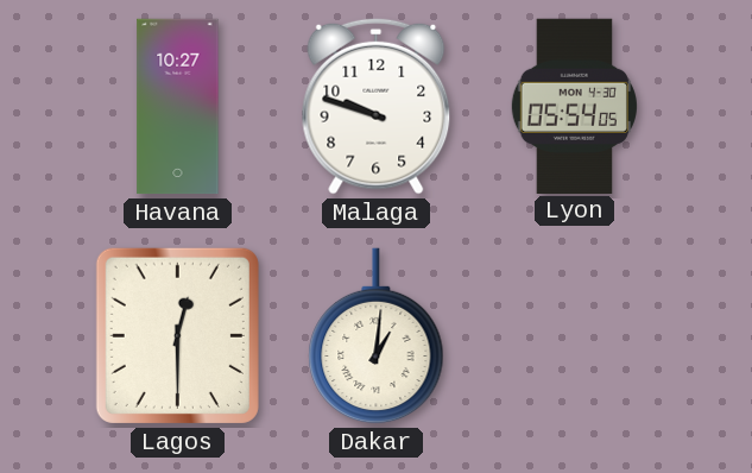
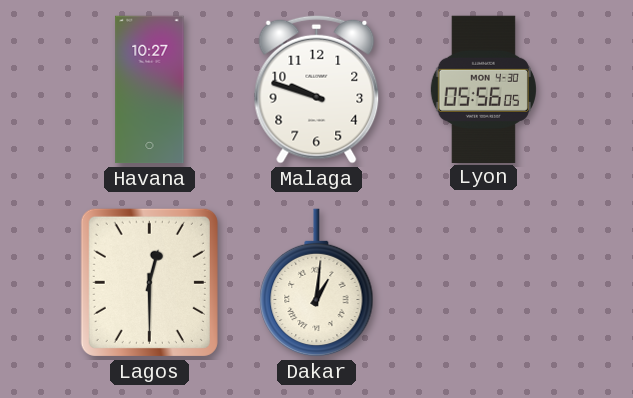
Lyon: 05:54 -> 05:56 (483, 89)
